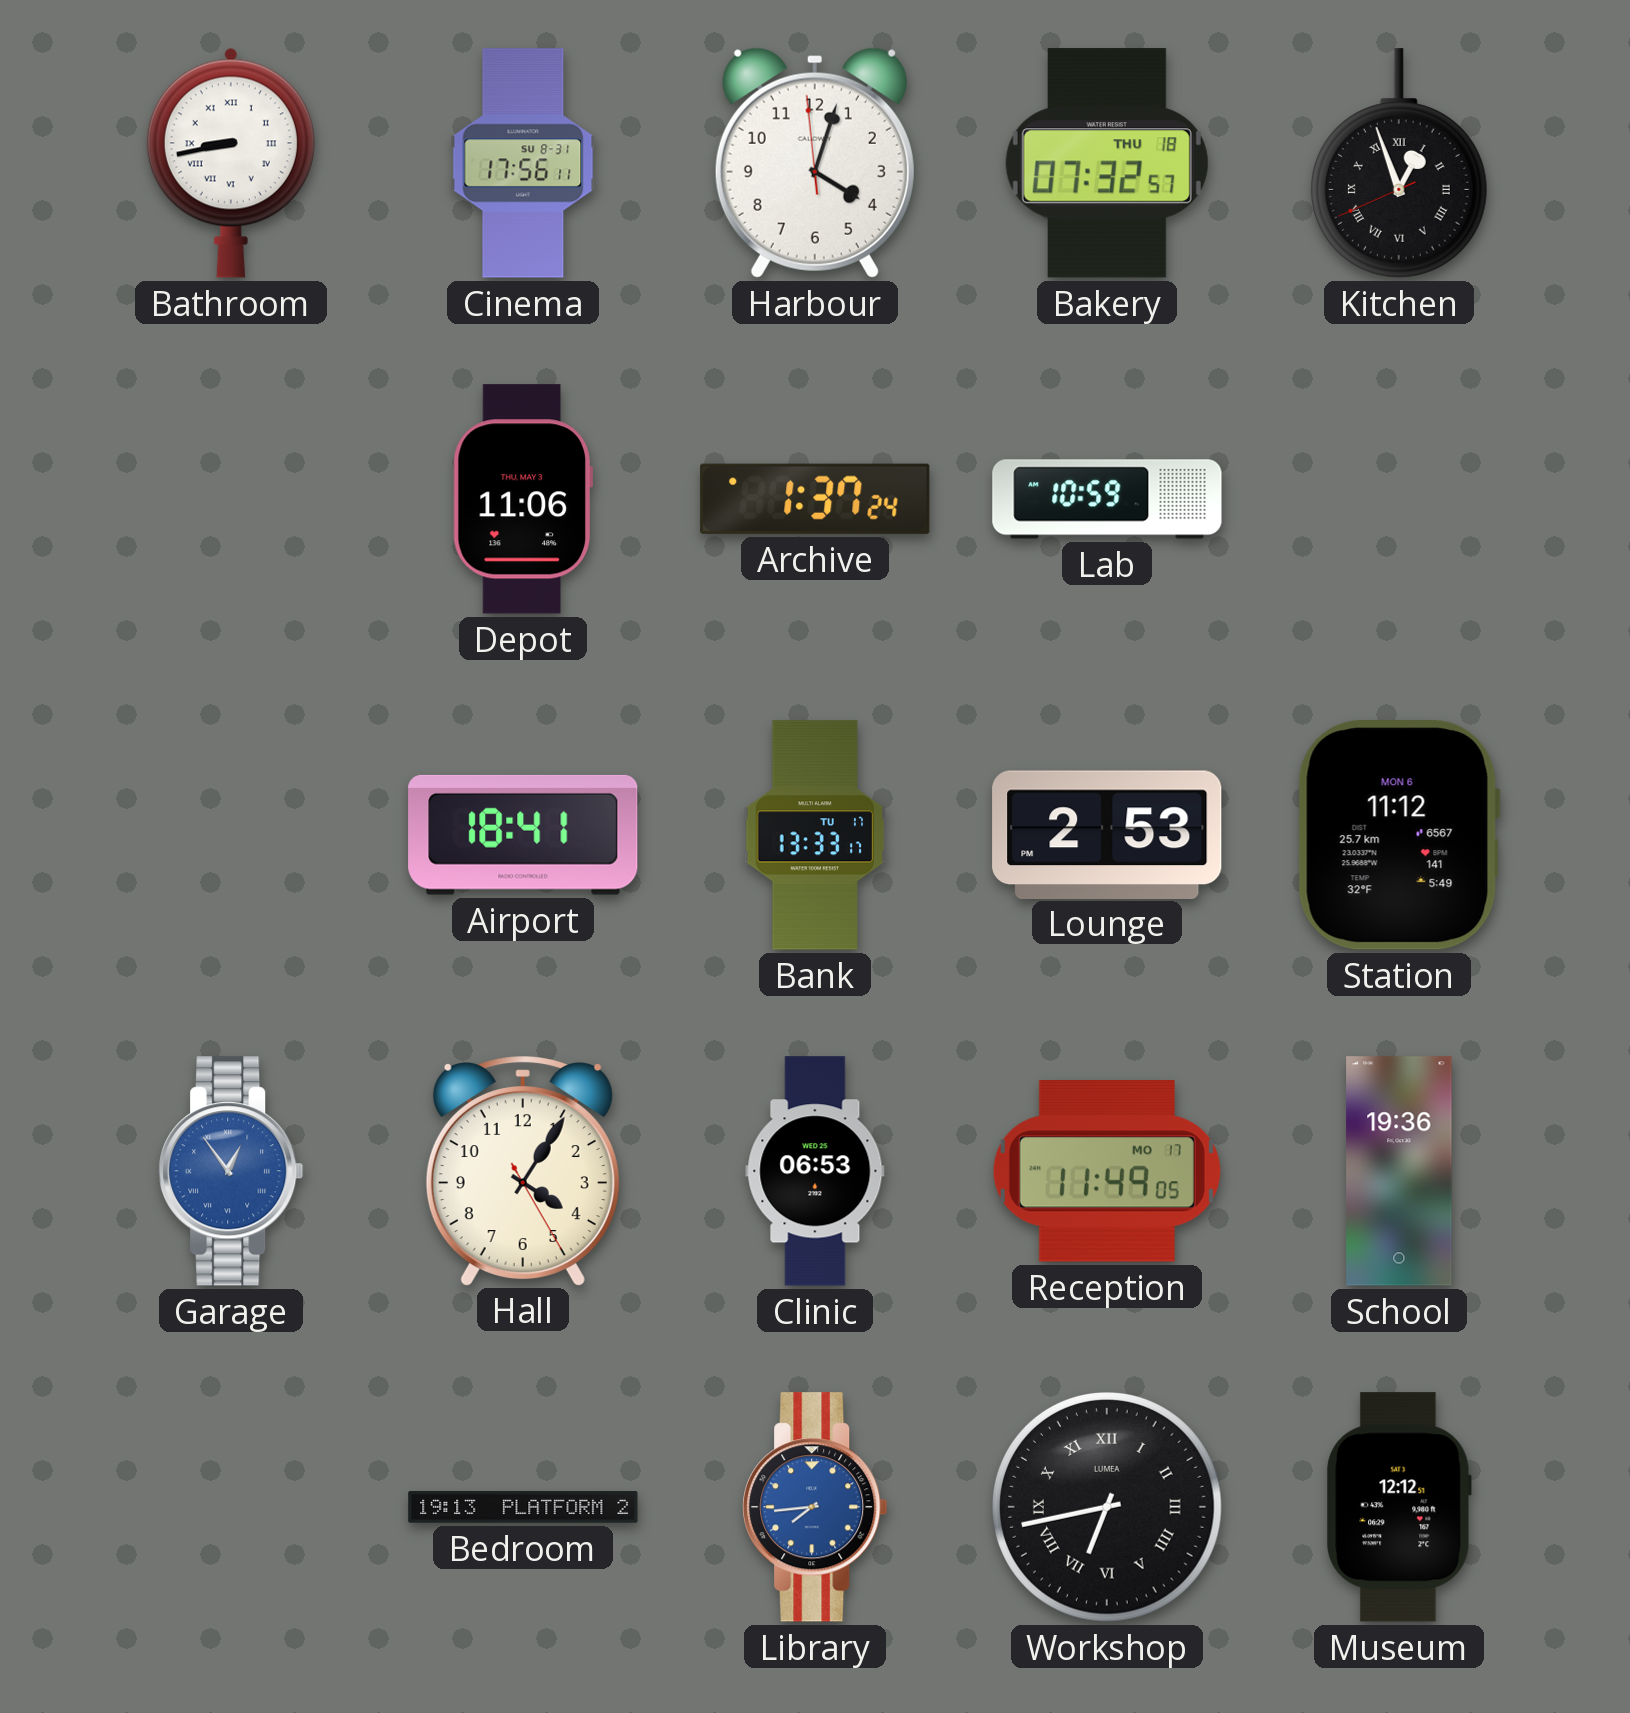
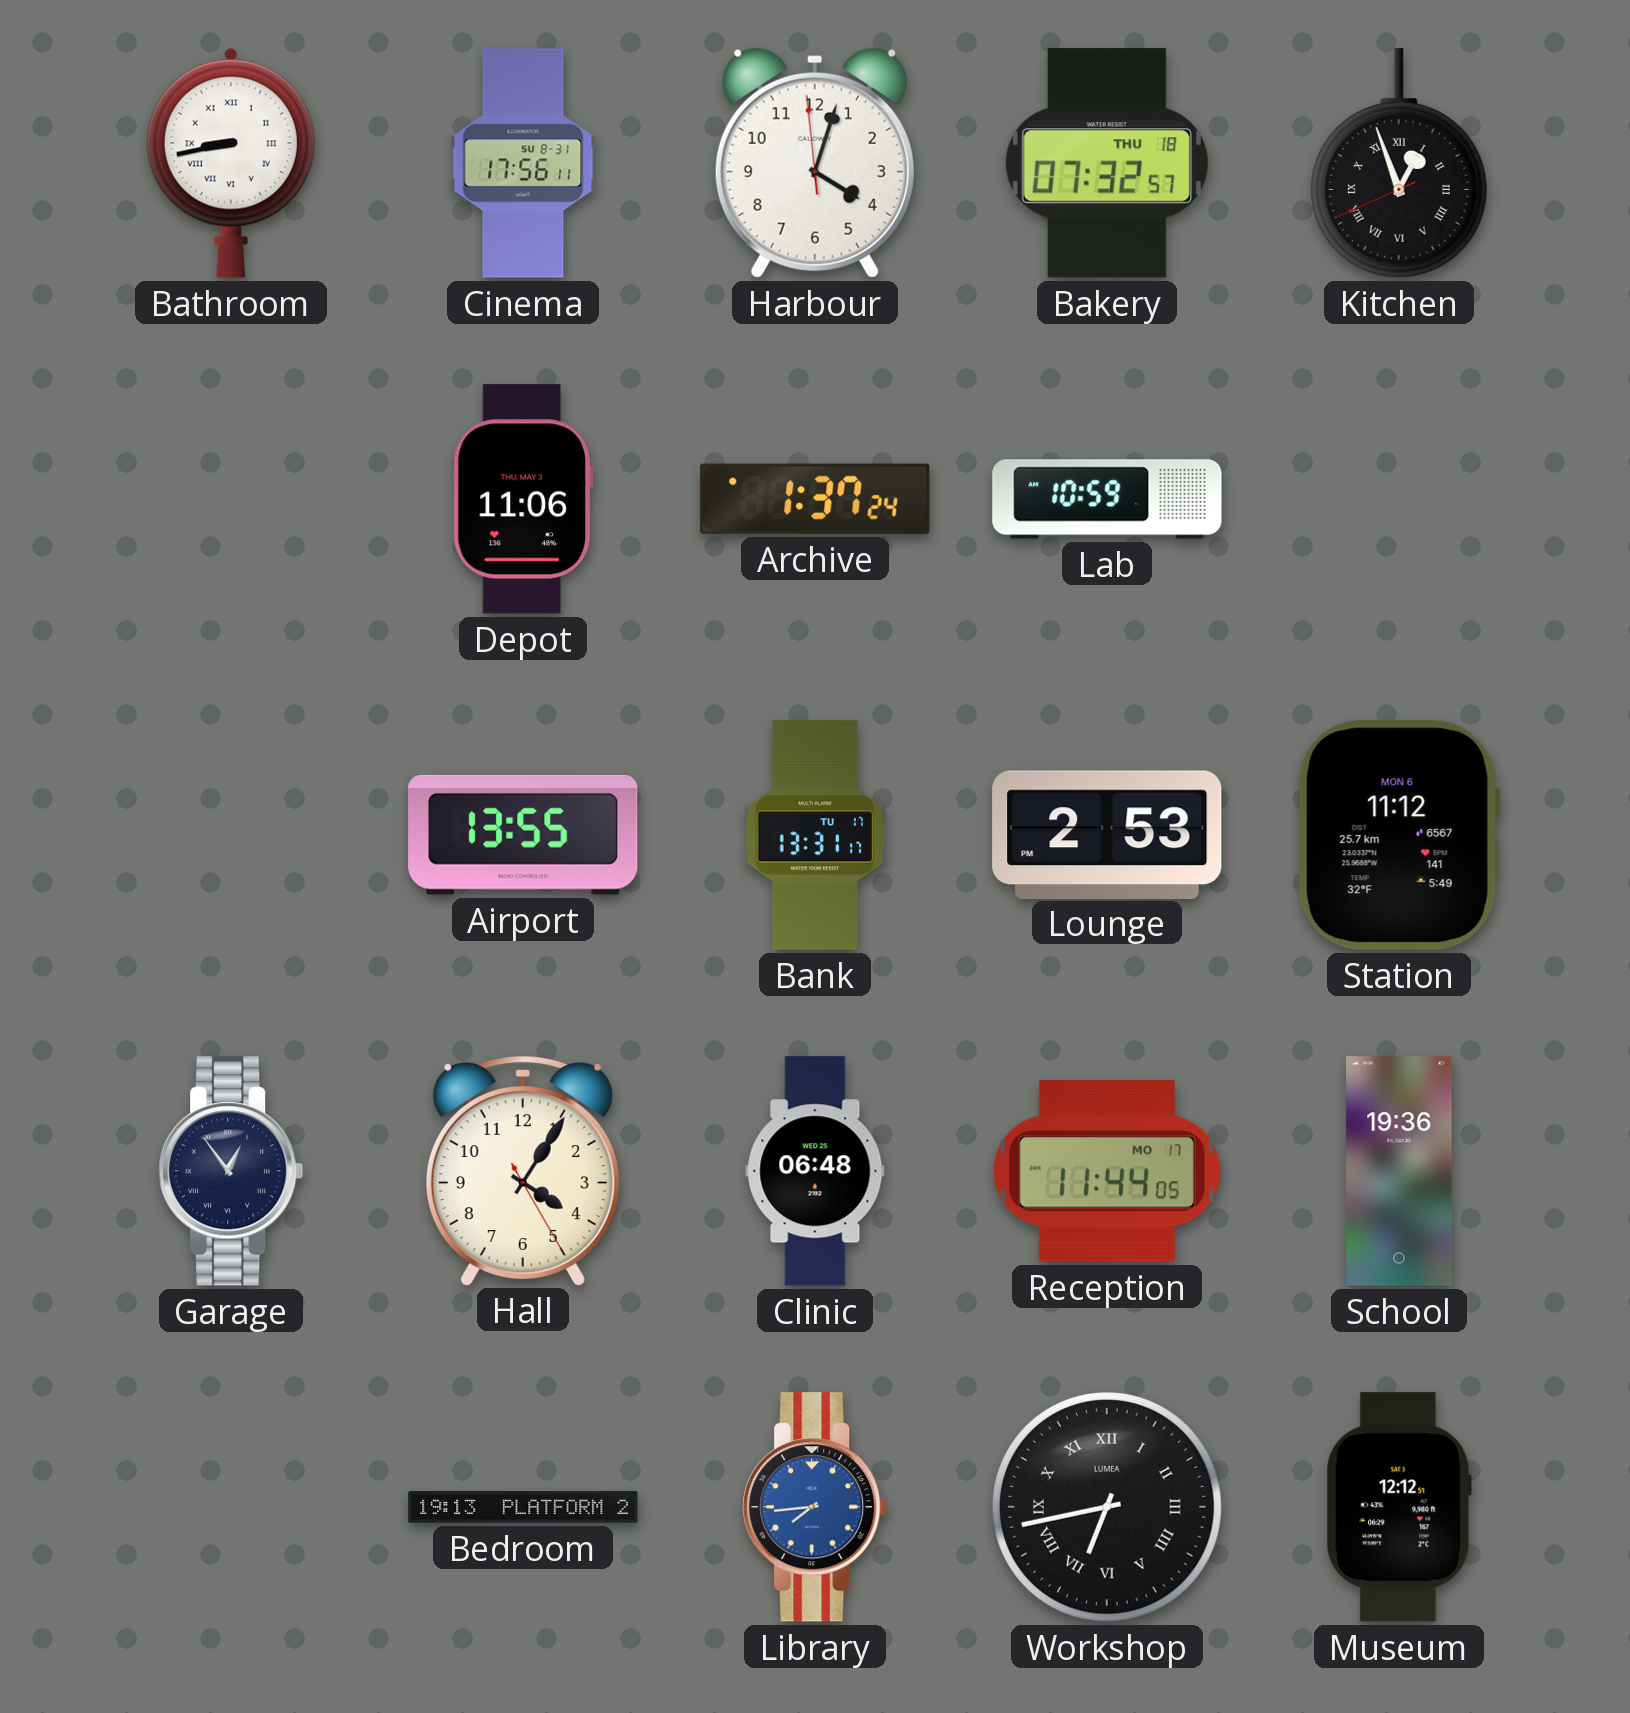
Airport: 18:41 -> 13:55 (523, 835)
Bank: 13:33 -> 13:31 (815, 835)
Garage dial: blue -> navy (231, 1171)
Clinic: 06:53 -> 06:48 (815, 1171)
Reception: 11:49 -> 11:44 (1107, 1172)
